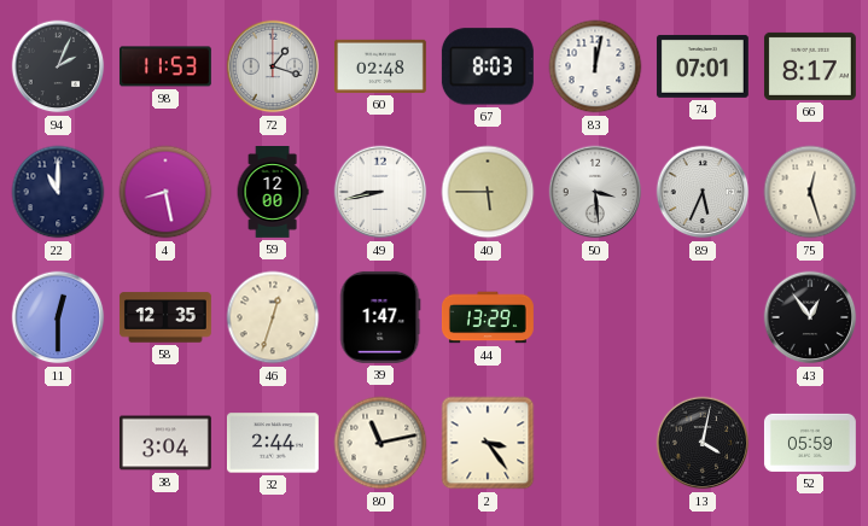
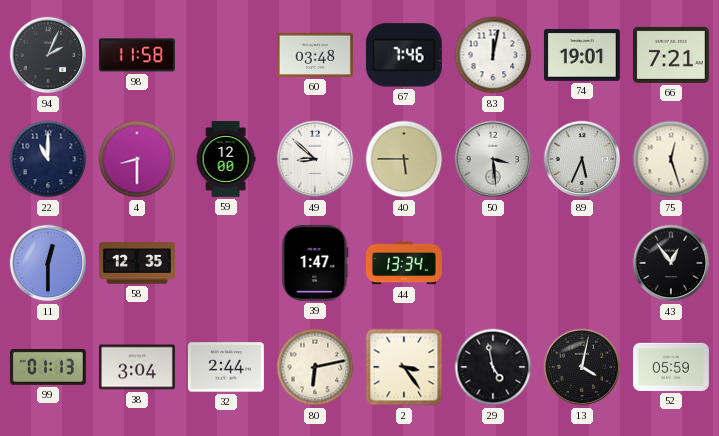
98: 11:53 -> 11:58 (137, 55)
72: 1:18 -> none (273, 66)
60: 02:48 -> 03:48 (315, 55)
67: 8:03 -> 7:46 (404, 55)
74: 07:01 -> 19:01 (582, 55)
66: 8:17 -> 7:21 (671, 55)
4: 8:28 -> 8:30 (137, 159)
49: 8:43 -> 8:52 (315, 159)
46: 12:33 -> none (273, 317)
44: 13:29 -> 13:34 (404, 263)
99: none -> 01:13 (48, 367)
80: 11:13 -> 6:13 (315, 367)
29: none -> 4:58 (493, 367)
